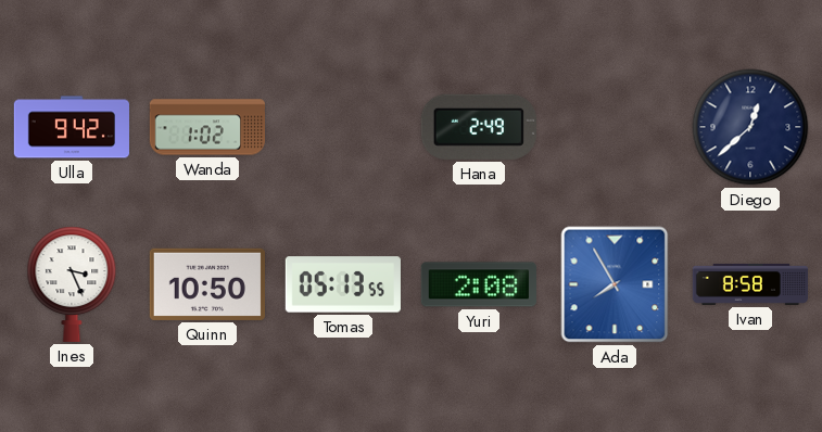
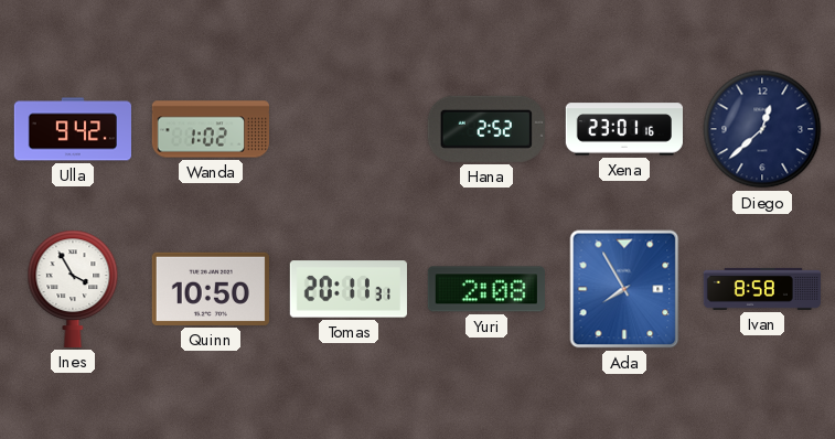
Hana: 2:49 -> 2:52 (486, 129)
Xena: none -> 23:01 (623, 129)
Ines: 3:26 -> 3:55 (73, 289)
Tomas: 05:13 -> 20:11 (349, 289)
